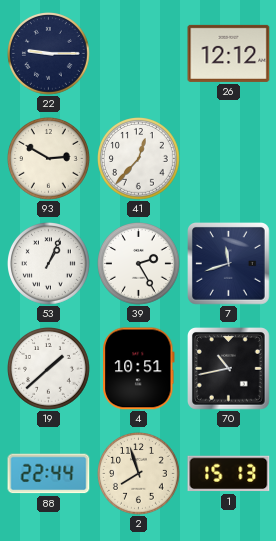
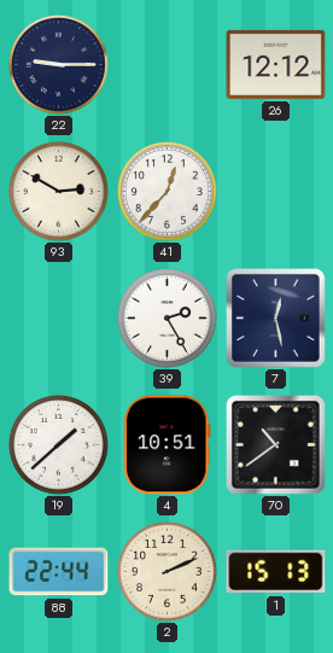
53: 1:04 -> none (49, 264)
7: 11:42 -> 12:28 (276, 319)
70: 10:43 -> 10:39 (276, 445)
2: 7:57 -> 2:11 (168, 572)
